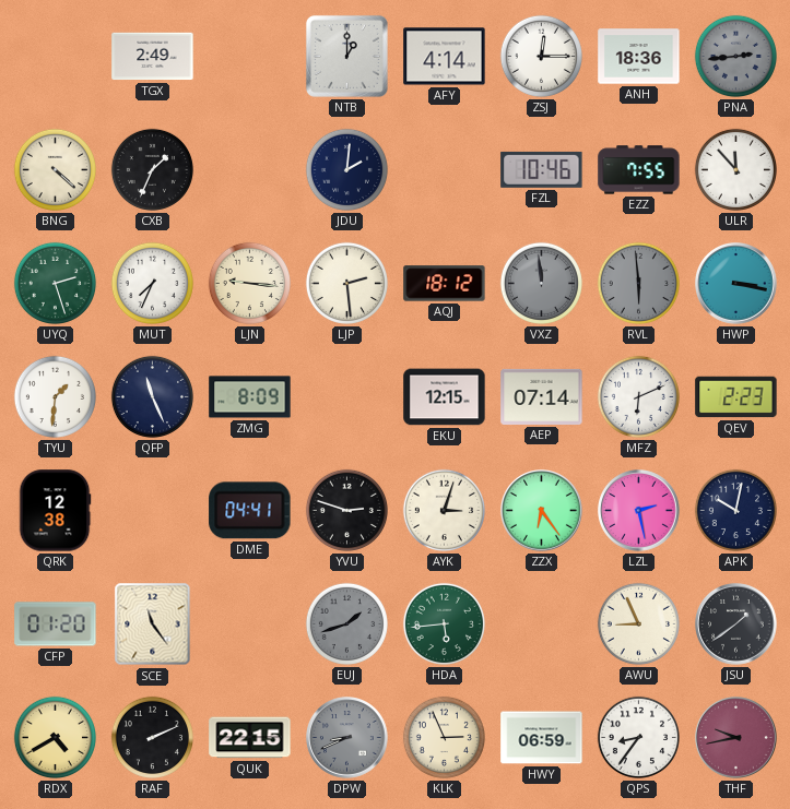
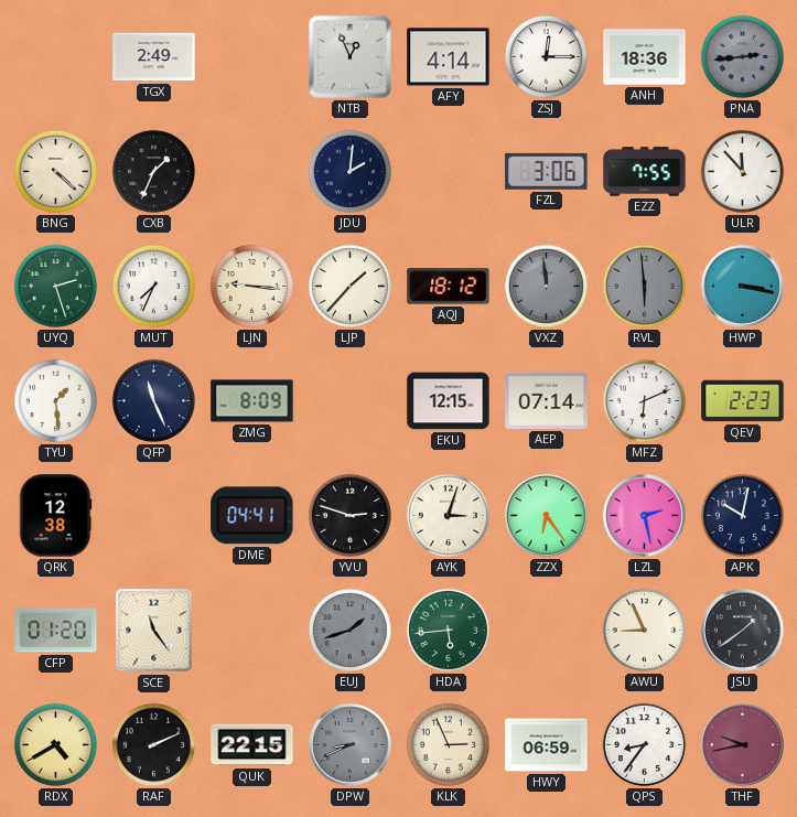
NTB: 1:00 -> 12:56 (349, 56)
FZL: 10:46 -> 3:06 (547, 171)
LJP: 2:29 -> 1:37 (349, 286)
TYU: 1:31 -> 1:29 (55, 400)
